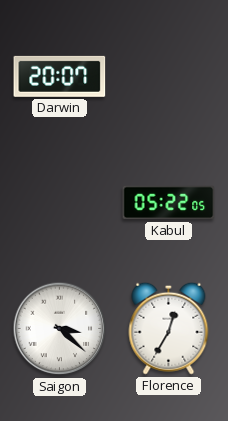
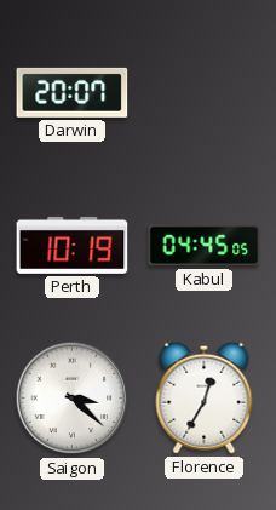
Perth: none -> 10:19 (73, 245)
Kabul: 05:22 -> 04:45 (205, 246)
